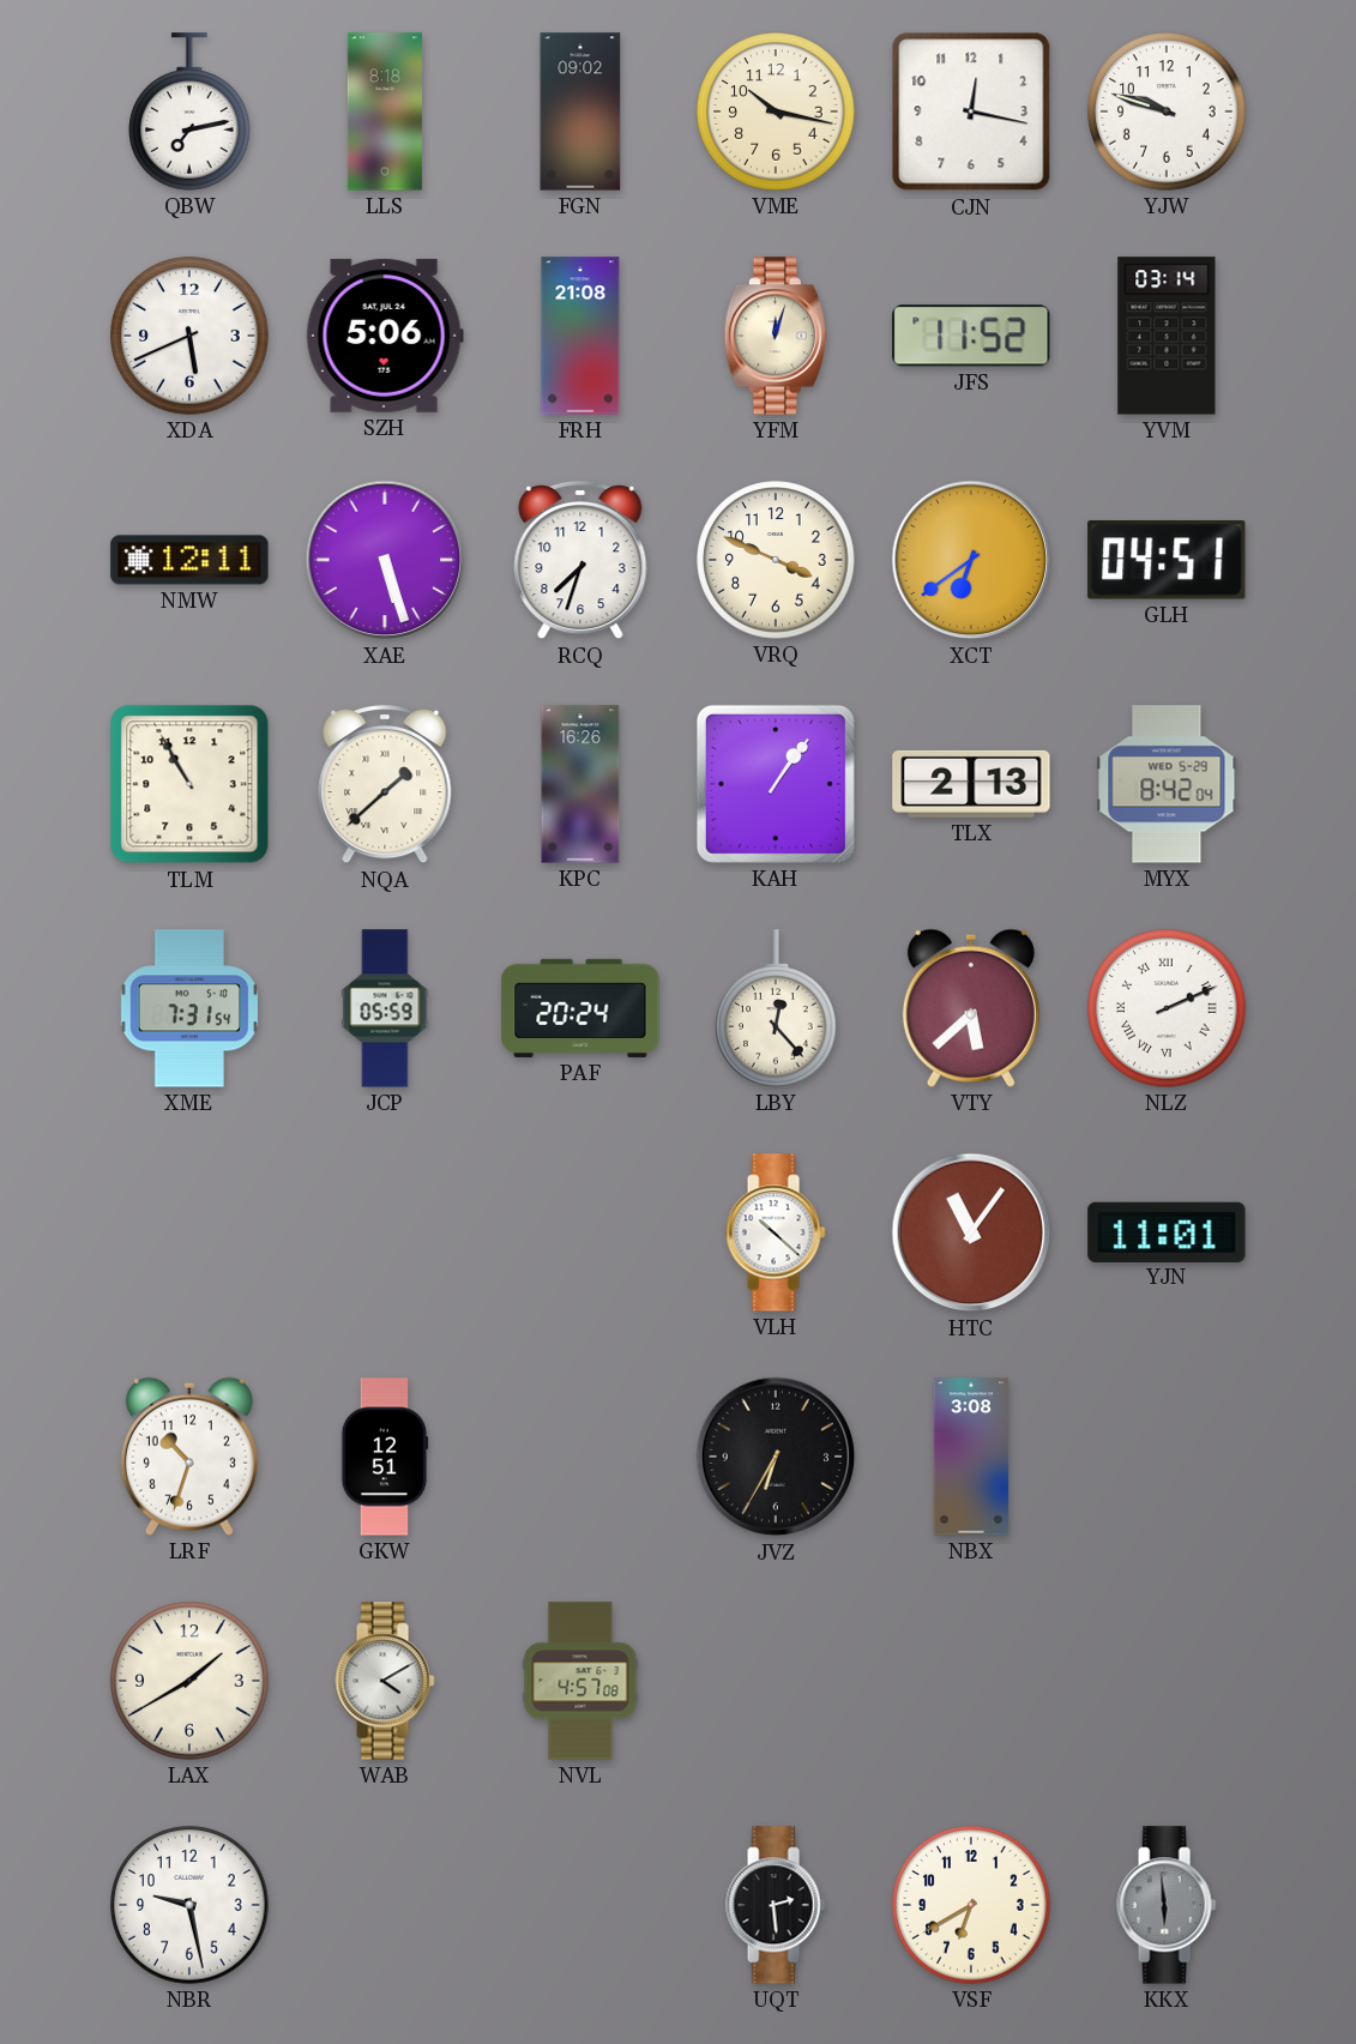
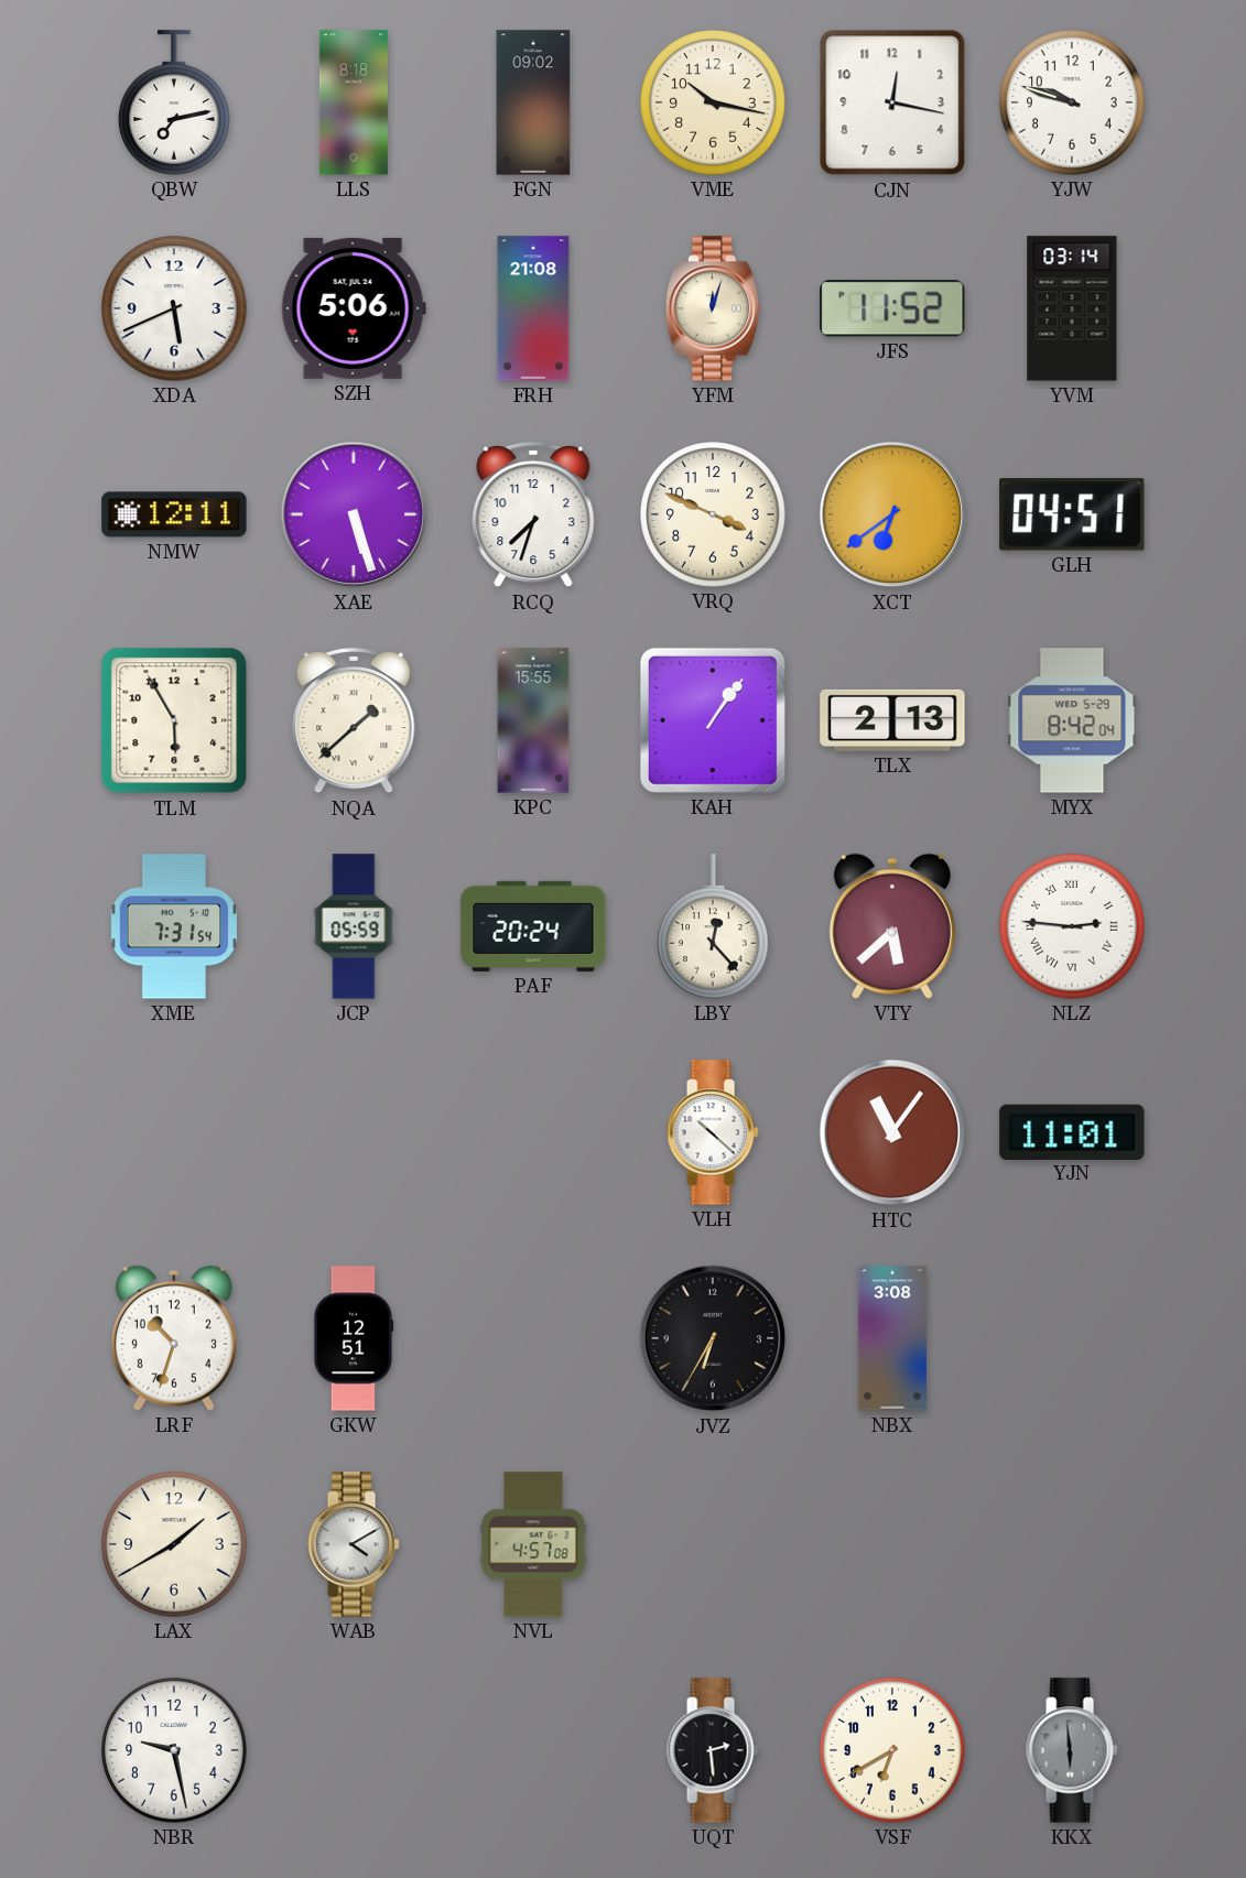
TLM: 10:55 -> 5:55 (174, 720)
KPC: 16:26 -> 15:55 (533, 720)
NLZ: 2:11 -> 2:46 (1072, 926)
